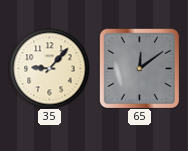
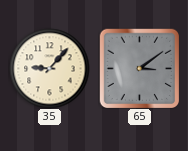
65: 12:09 -> 3:09 (139, 68)
